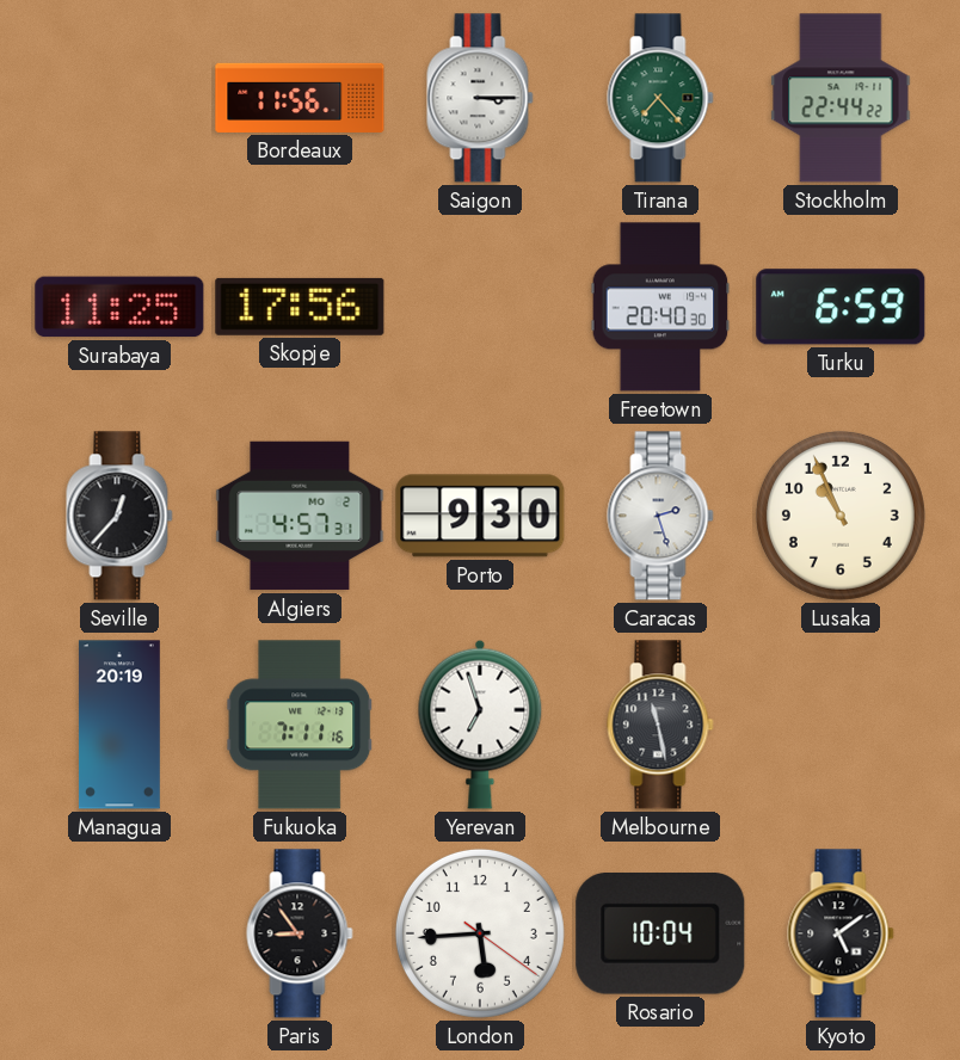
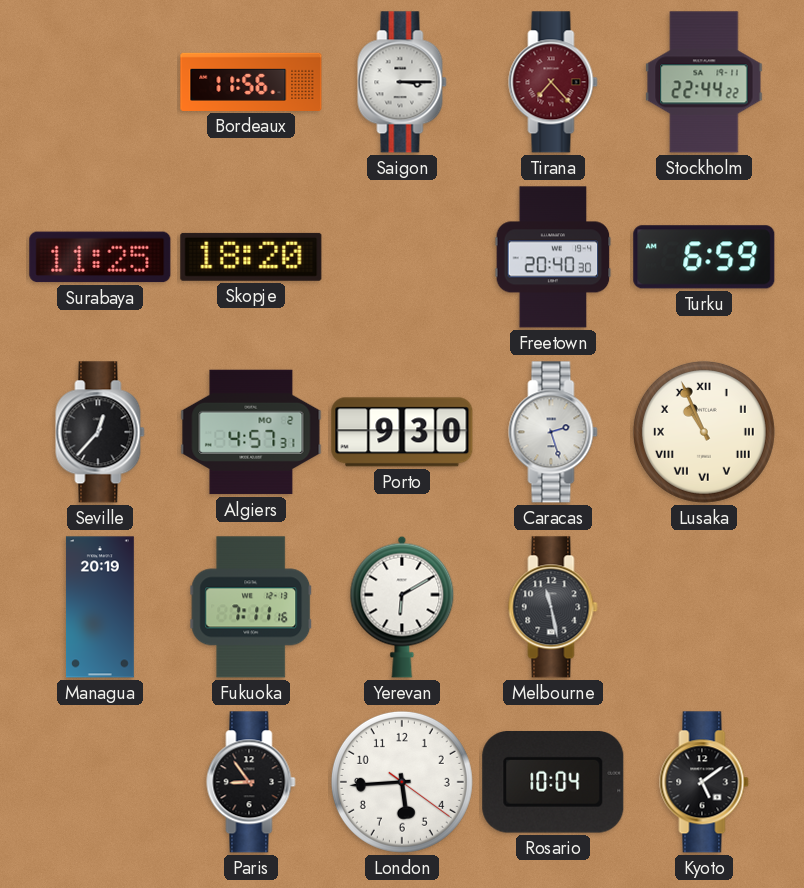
Tirana dial: green -> burgundy (553, 82)
Skopje: 17:56 -> 18:20 (251, 257)
Lusaka numerals: Arabic -> Roman (704, 432)
Yerevan: 6:57 -> 6:10 (402, 607)
